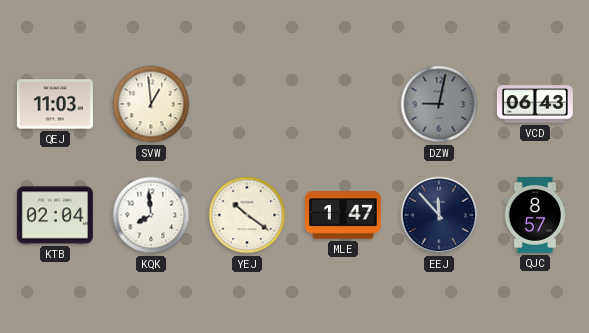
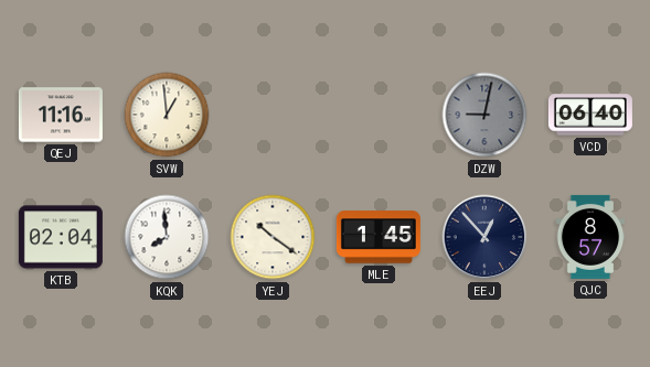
QEJ: 11:03 -> 11:16 (61, 115)
VCD: 06:43 -> 06:40 (590, 115)
MLE: 1:47 -> 1:45 (379, 237)
EEJ: 11:53 -> 12:53 (484, 237)
